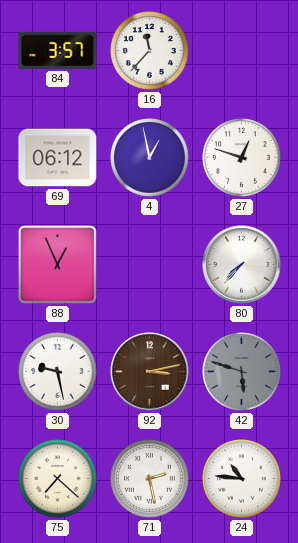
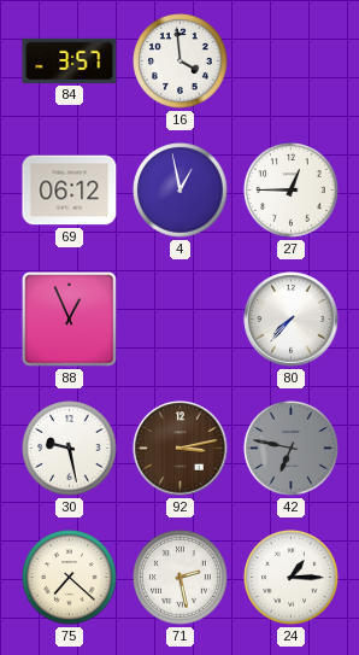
16: 11:37 -> 3:59 (181, 62)
27: 12:48 -> 12:45 (292, 191)
42: 5:48 -> 6:47 (292, 449)
24: 10:46 -> 1:15 (292, 578)
